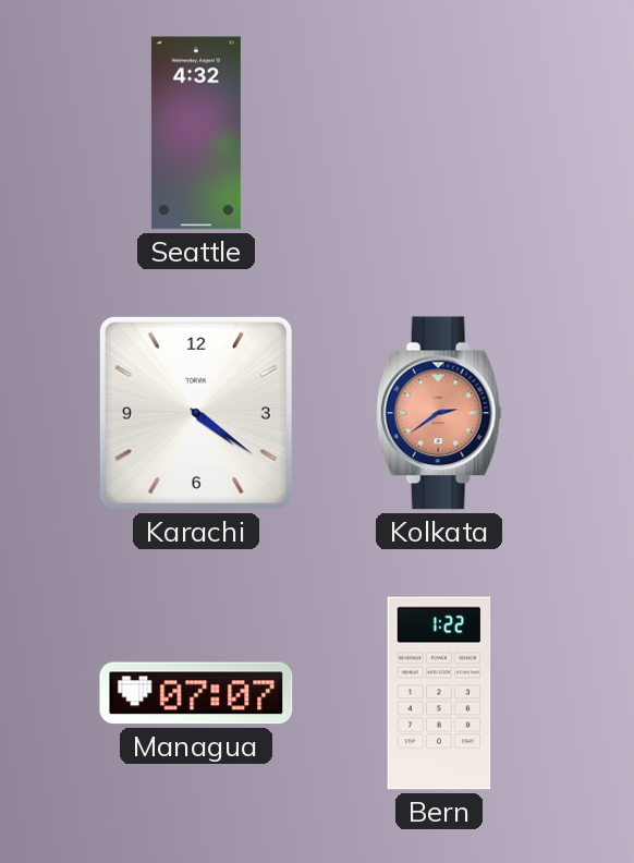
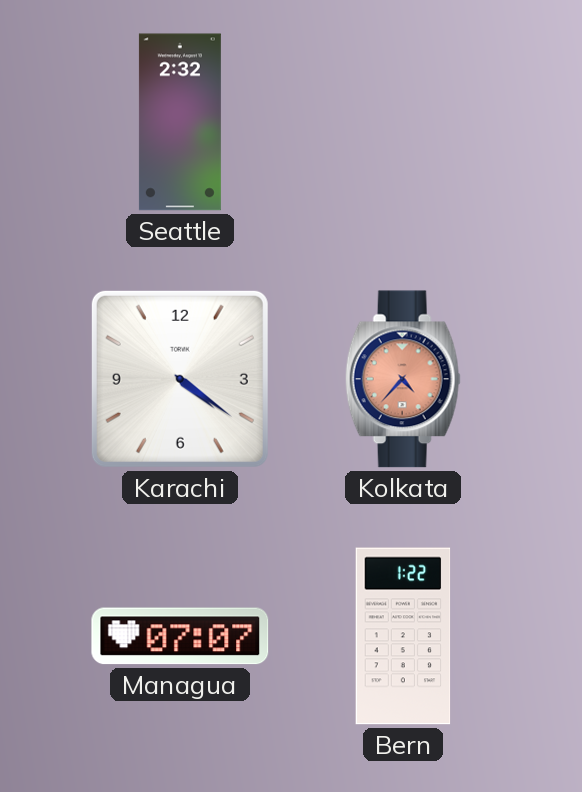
Seattle: 4:32 -> 2:32 (180, 122)
Kolkata: 2:39 -> 4:37 (403, 379)
